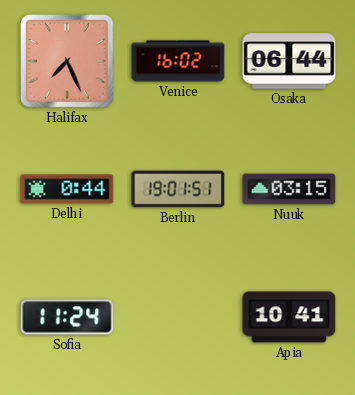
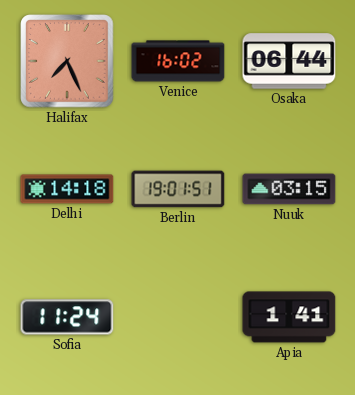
Delhi: 0:44 -> 14:18 (67, 189)
Apia: 10:41 -> 1:41 (289, 317)
